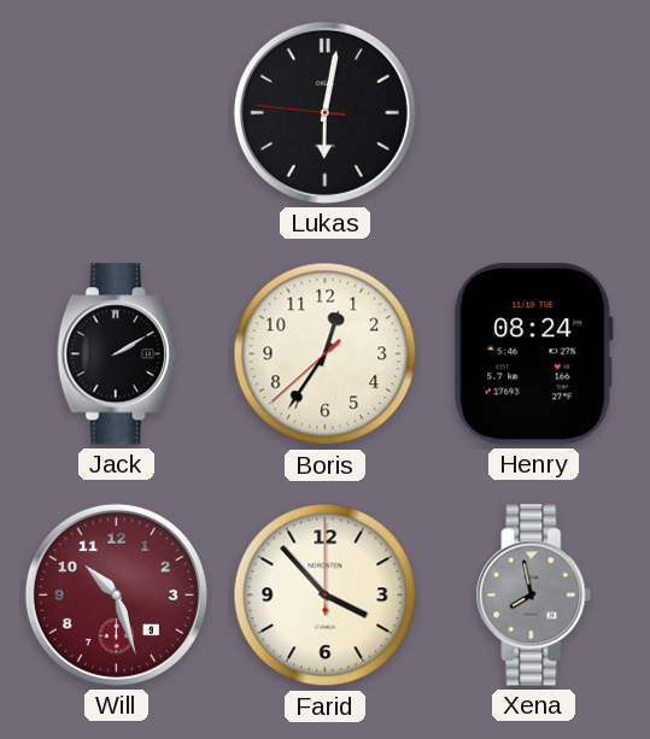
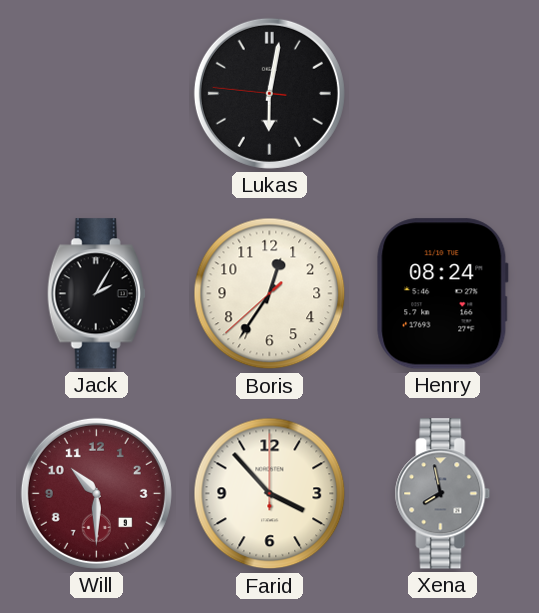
Jack: 2:10 -> 2:05 (96, 294)
Will: 10:27 -> 10:30 (96, 493)
